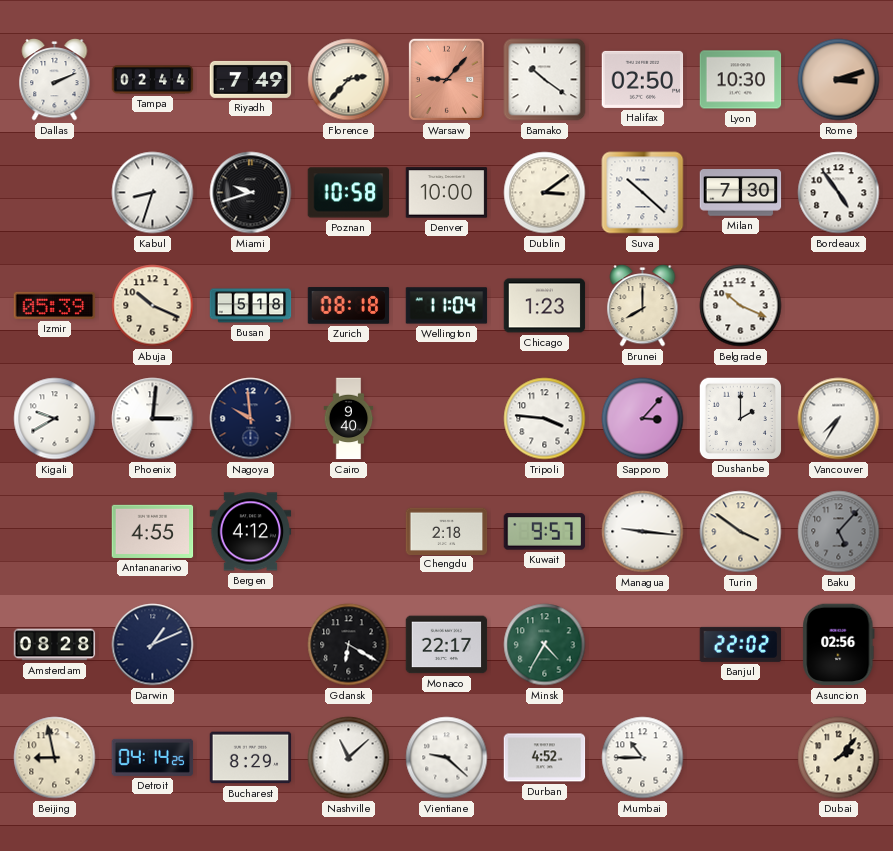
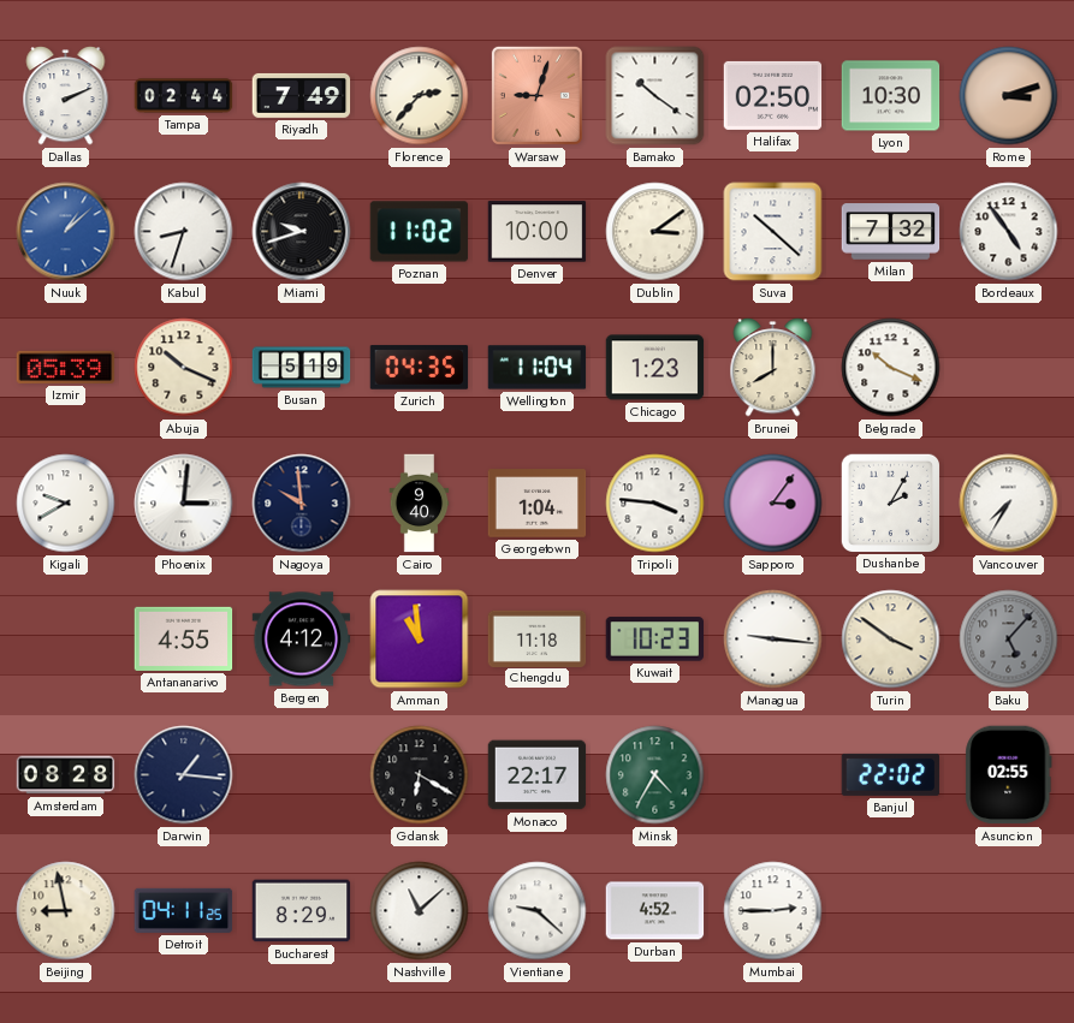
Warsaw: 9:07 -> 9:03 (536, 95)
Nuuk: none -> 1:08 (66, 232)
Poznan: 10:58 -> 11:02 (420, 232)
Milan: 7:30 -> 7:32 (891, 232)
Busan: 5:18 -> 5:19 (302, 368)
Zurich: 08:18 -> 04:35 (420, 368)
Georgetown: none -> 1:04 (538, 504)
Sapporo: 3:07 -> 3:06 (773, 504)
Dushanbe: 2:00 -> 2:05 (890, 502)
Amman: none -> 10:59 (420, 640)
Chengdu: 2:18 -> 11:18 (538, 638)
Kuwait: 9:57 -> 10:23 (655, 640)
Darwin: 1:11 -> 1:16 (184, 775)
Asuncion: 02:56 -> 02:55 (1009, 775)
Detroit: 04:14 -> 04:11 (184, 910)
Mumbai: 10:45 -> 2:45 (773, 911)
Dubai: 2:07 -> none (839, 758)
